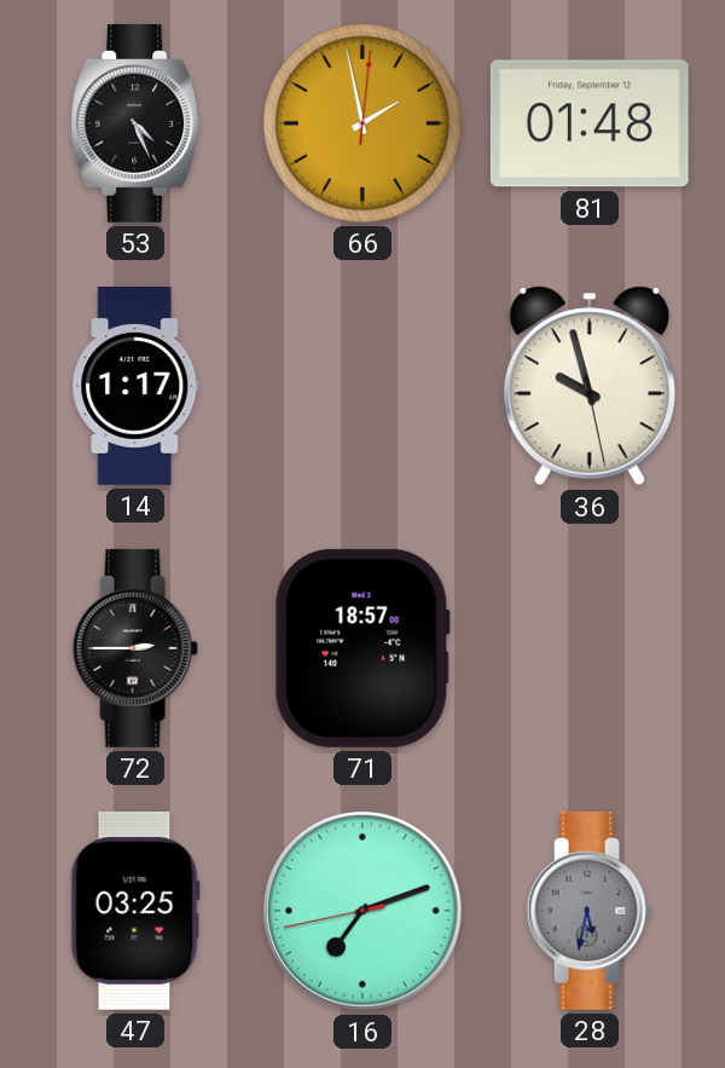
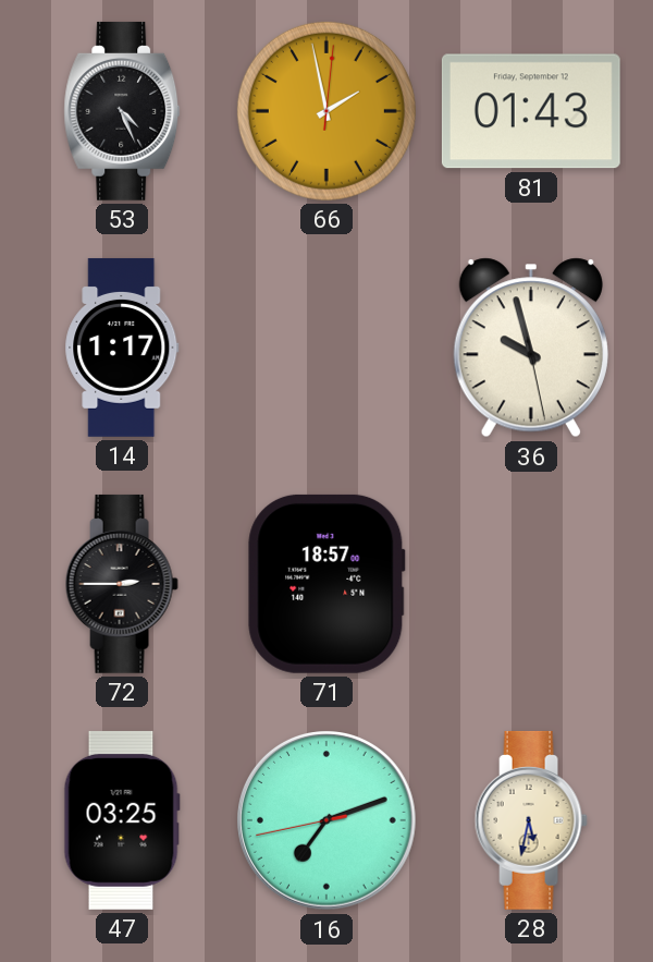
81: 01:48 -> 01:43 (531, 111)
28 dial: grey -> cream (531, 820)
